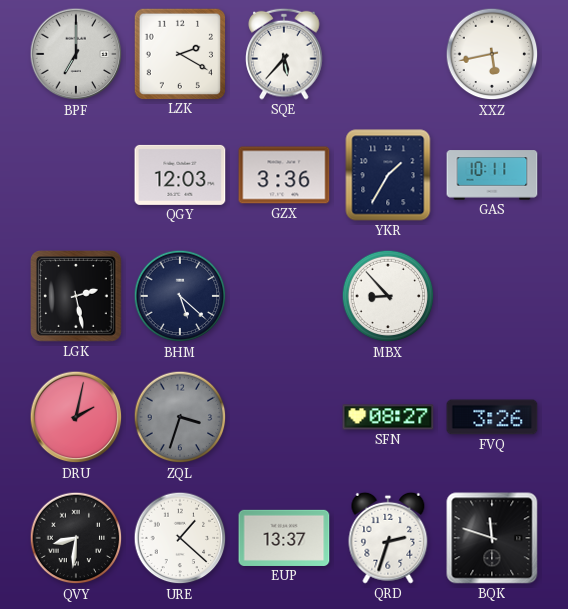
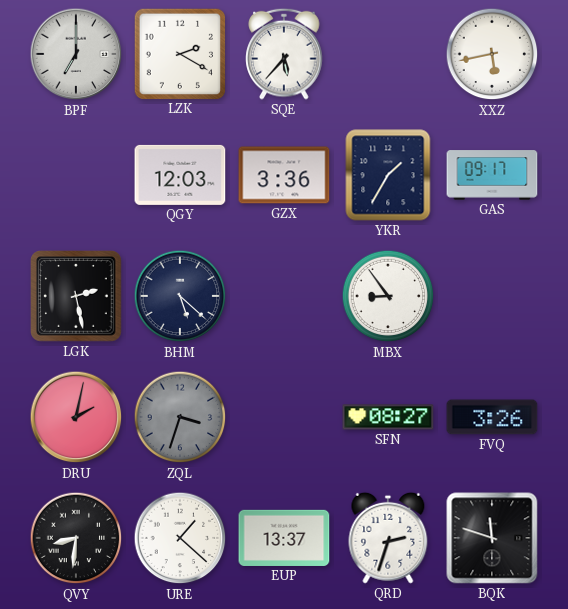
GAS: 10:11 -> 09:17 (492, 175)
MBX: 8:53 -> 8:54 (388, 296)
